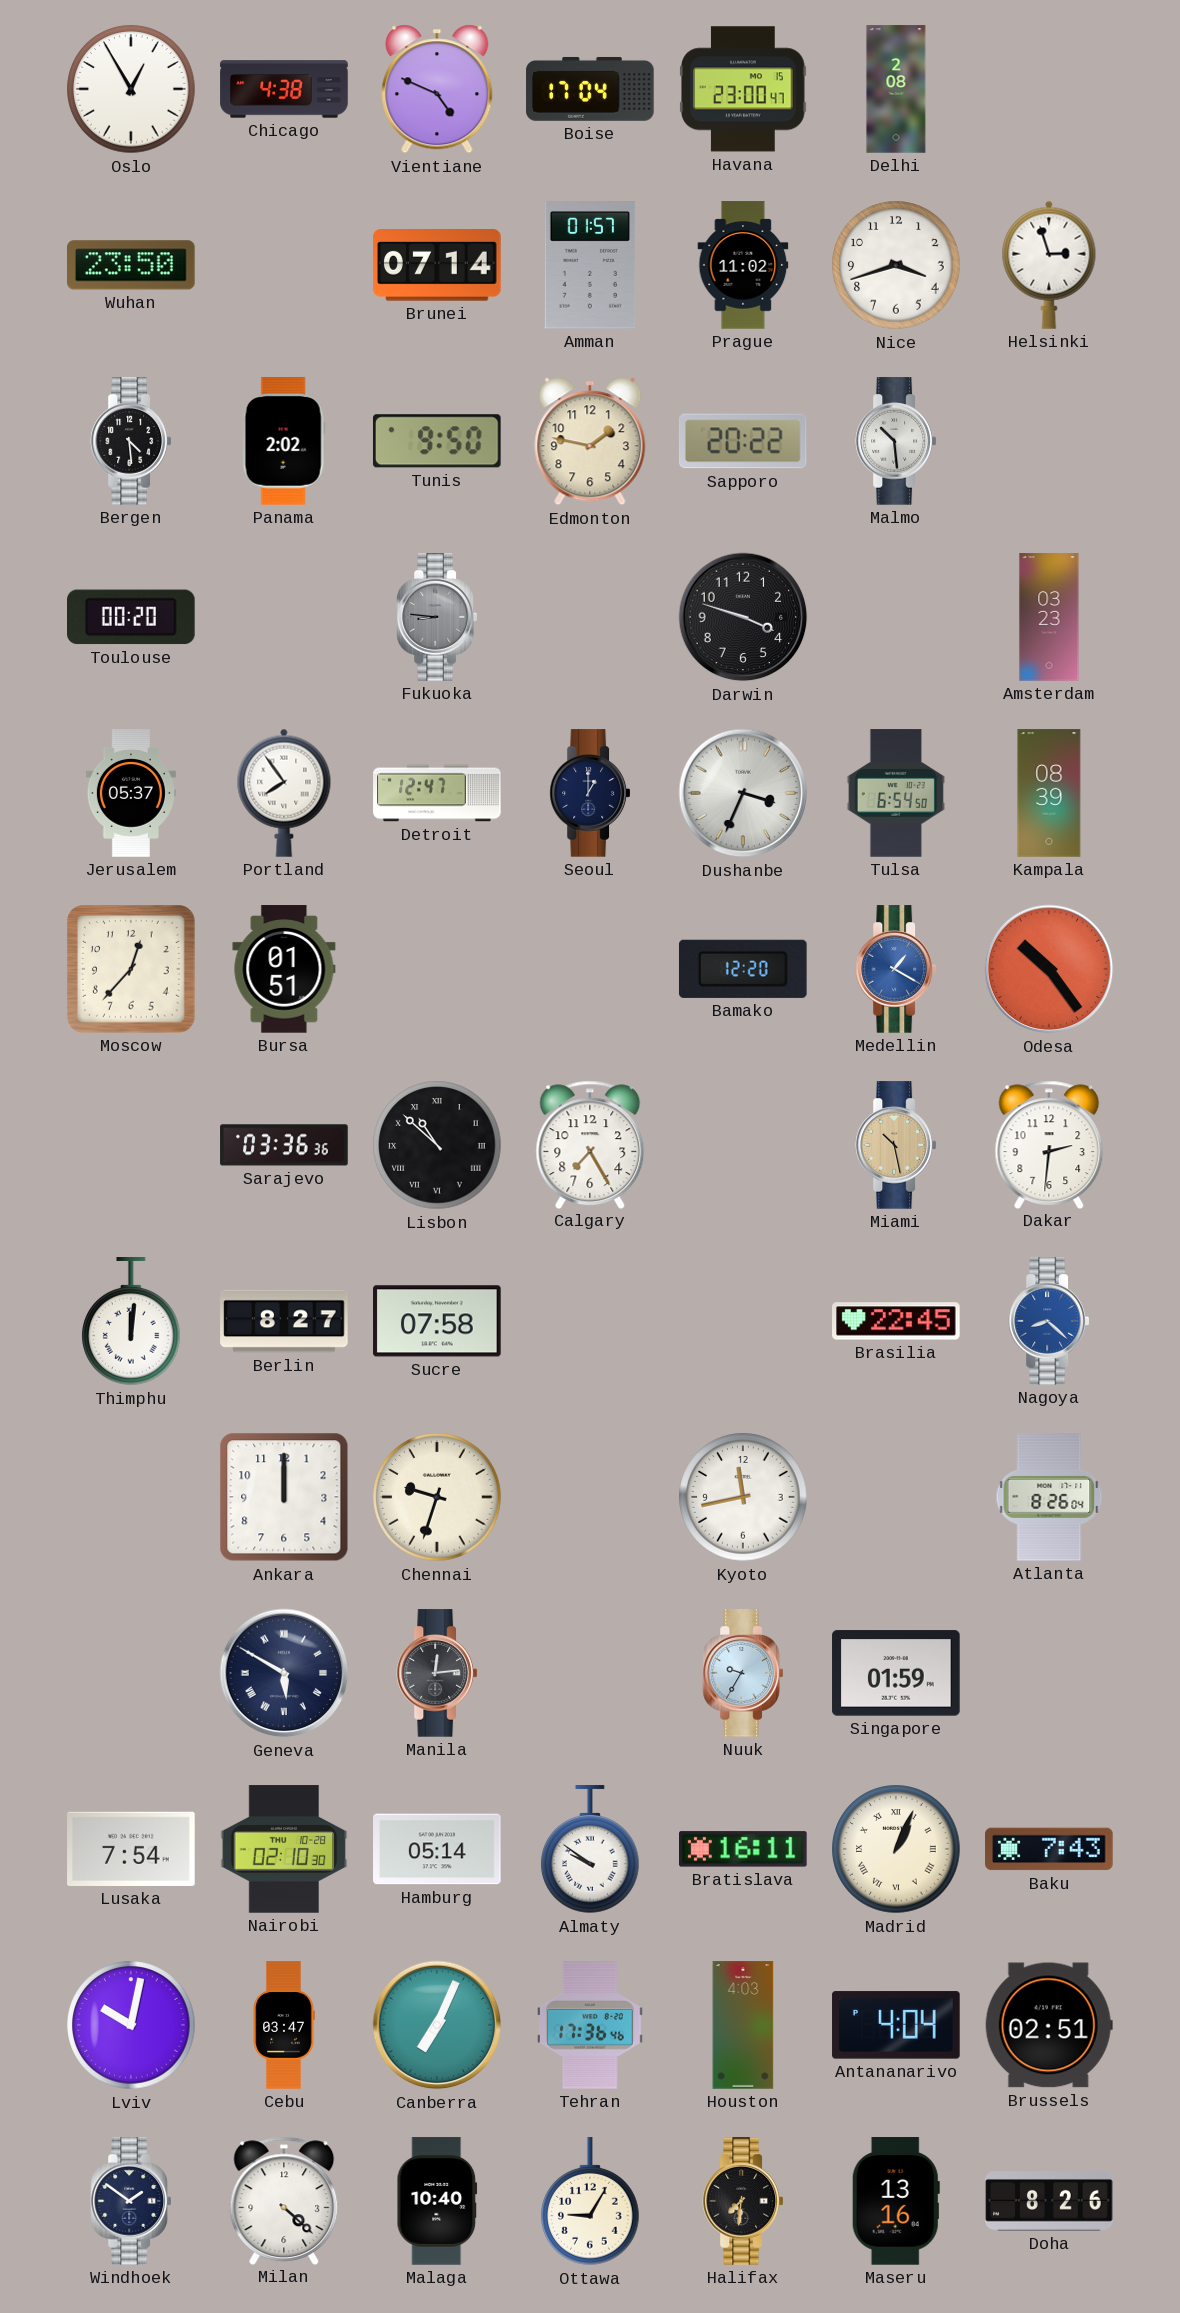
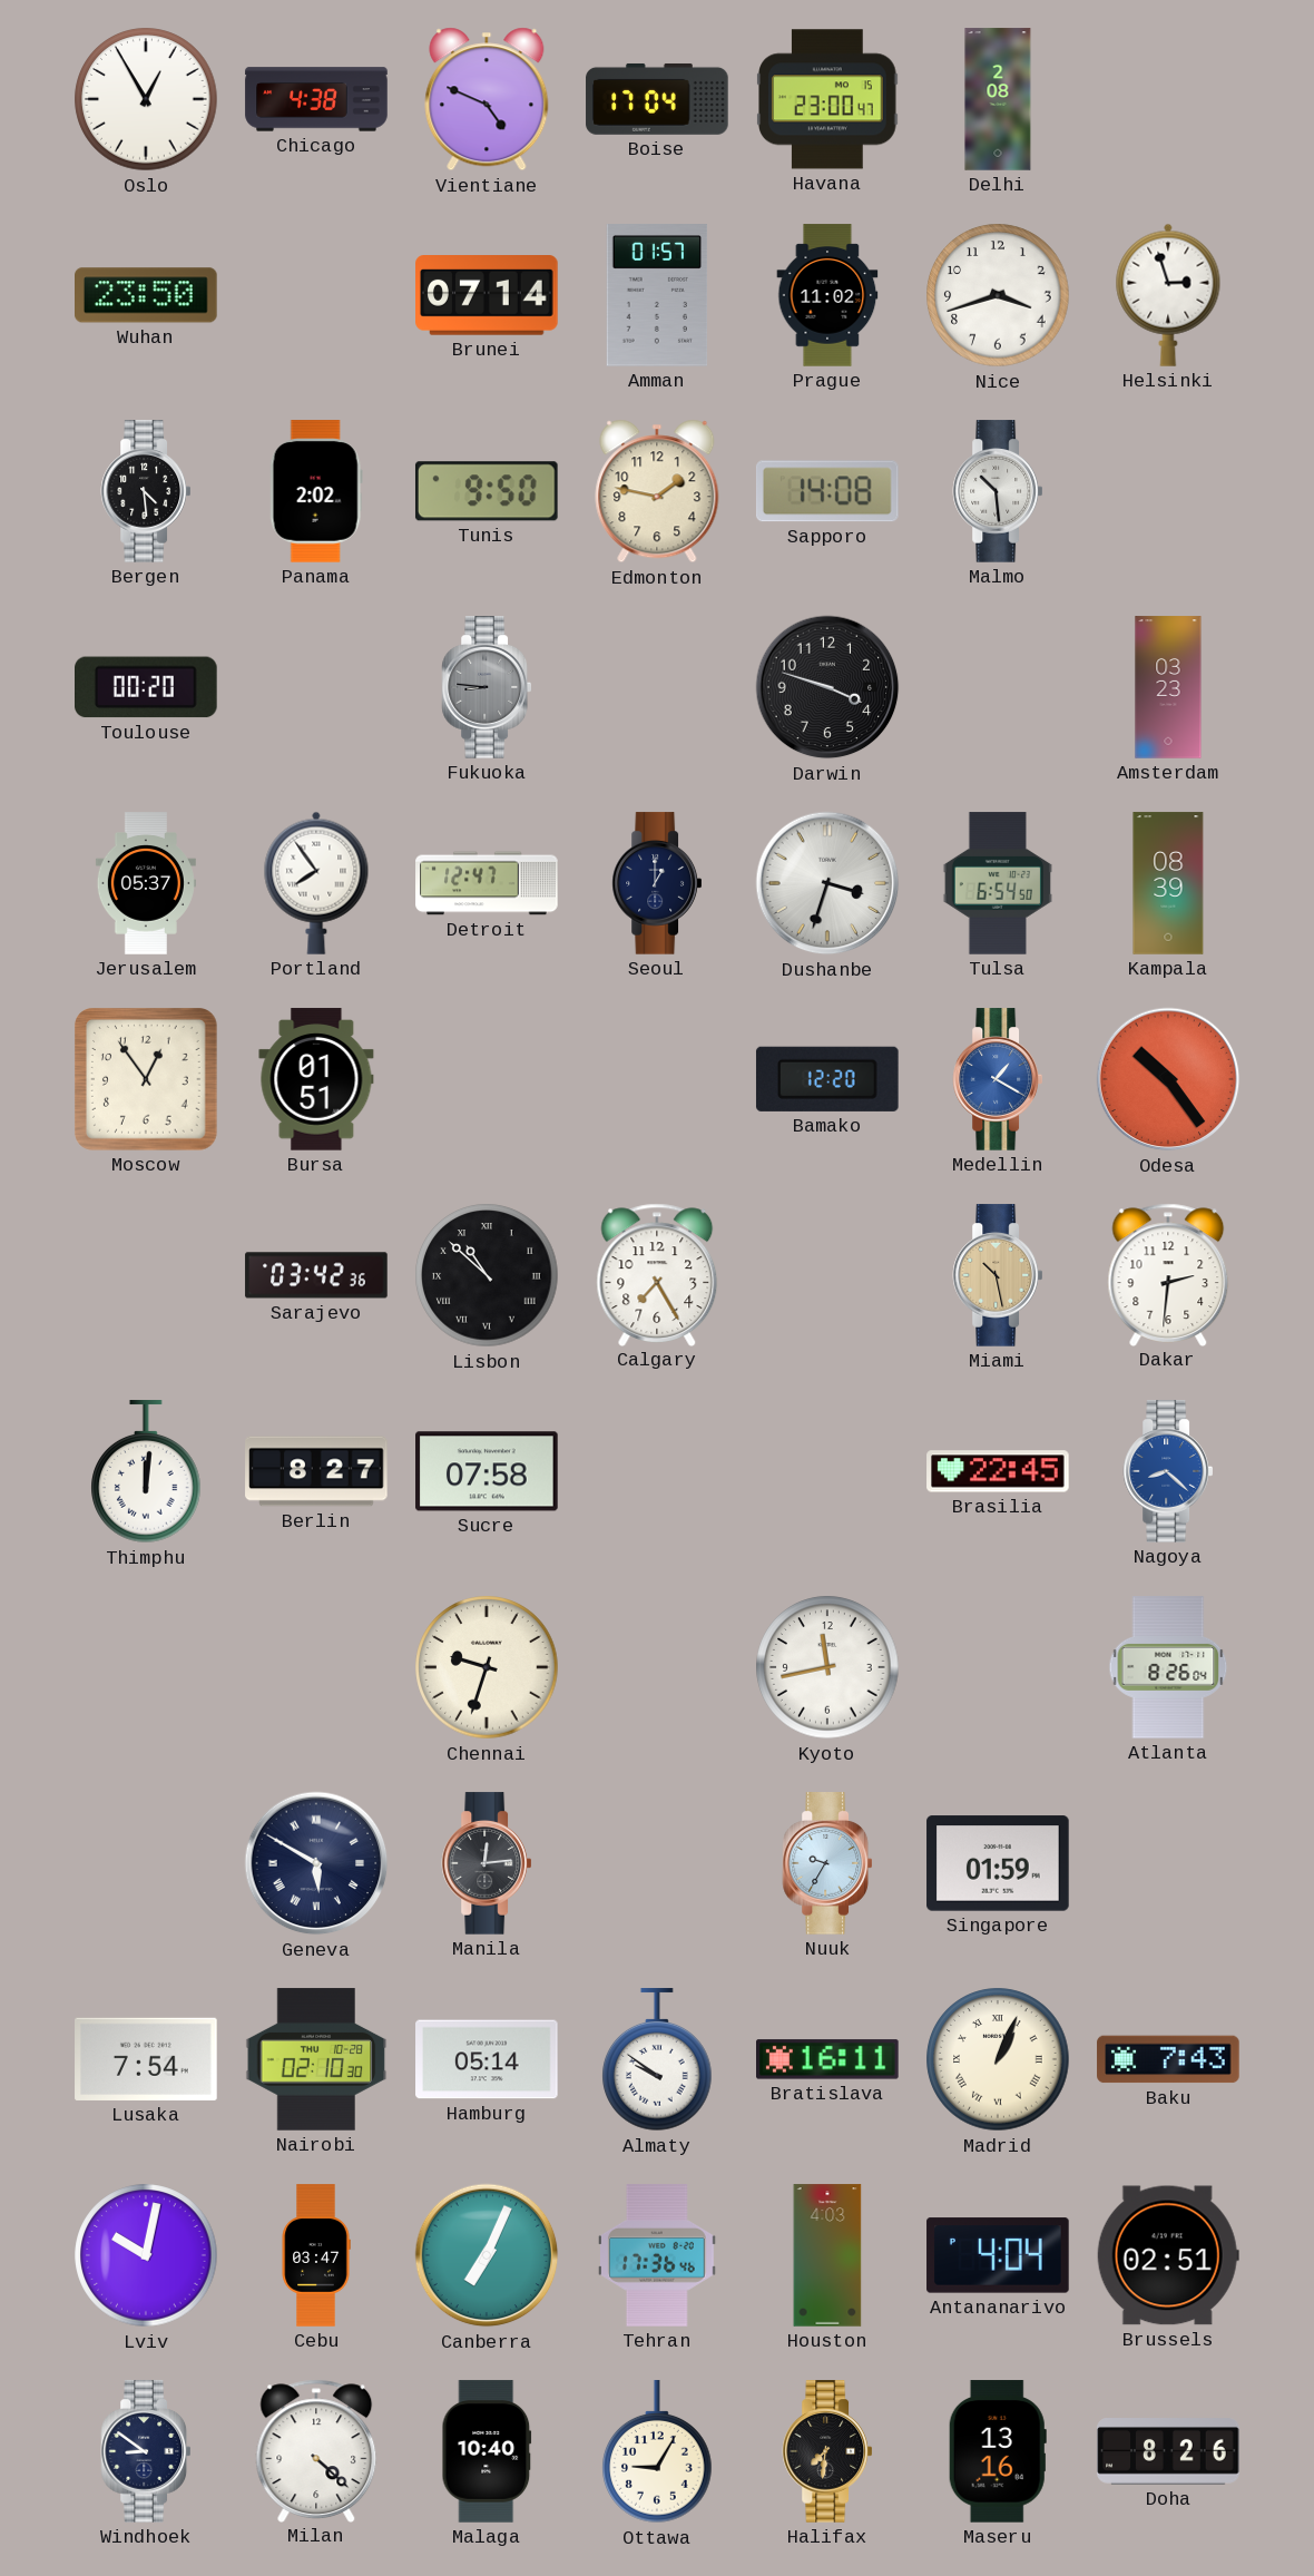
Sapporo: 20:22 -> 14:08 (827, 491)
Dushanbe: 3:34 -> 3:33 (827, 883)
Moscow: 12:37 -> 12:54 (147, 1080)
Sarajevo: 03:36 -> 03:42 (316, 1275)
Ankara: 12:00 -> none (284, 1497)
Windhoek: 1:51 -> 8:51 (145, 2451)
